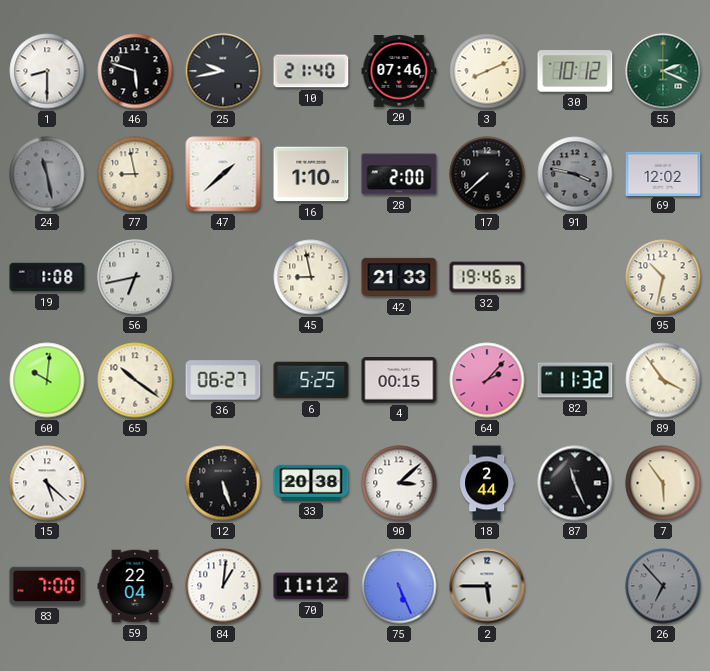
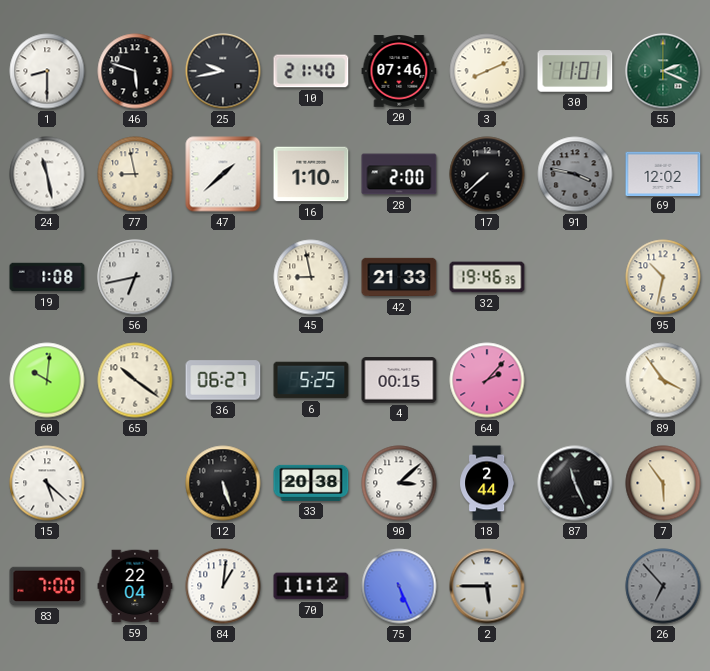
30: 10:12 -> 11:01 (575, 71)
24 dial: grey -> white (47, 174)
82: 11:32 -> none (575, 380)
